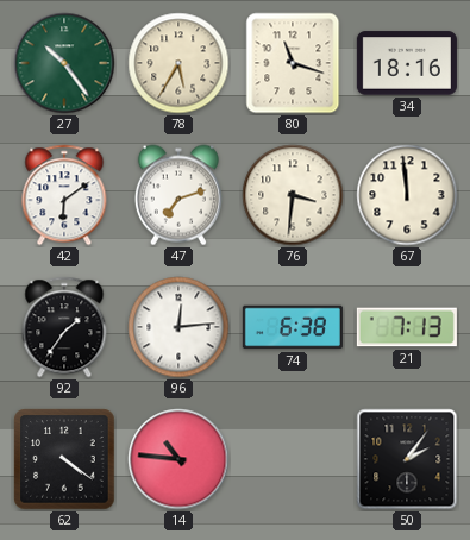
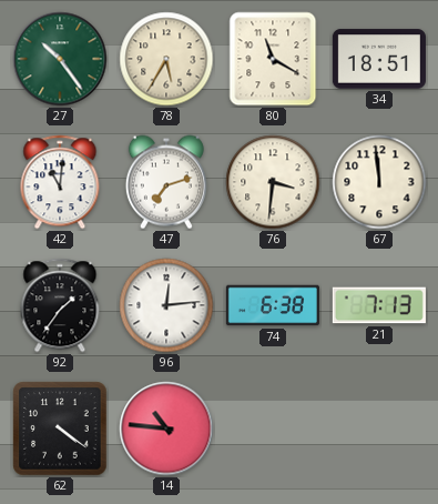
80: 11:18 -> 11:20 (273, 59)
34: 18:16 -> 18:51 (379, 59)
42: 6:09 -> 11:01 (60, 182)
50: 2:06 -> none (407, 459)
